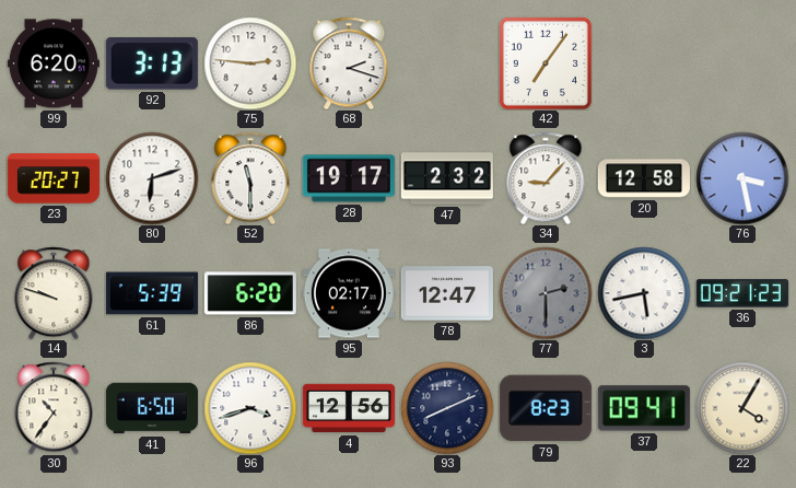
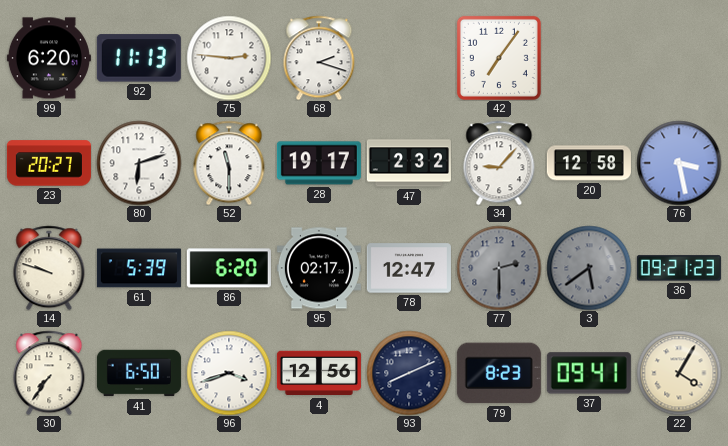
92: 3:13 -> 11:13 (139, 58)
3: 5:43 -> 5:39 (589, 268)
3 dial: white -> grey (589, 268)
30: 10:36 -> 7:36 (49, 373)
